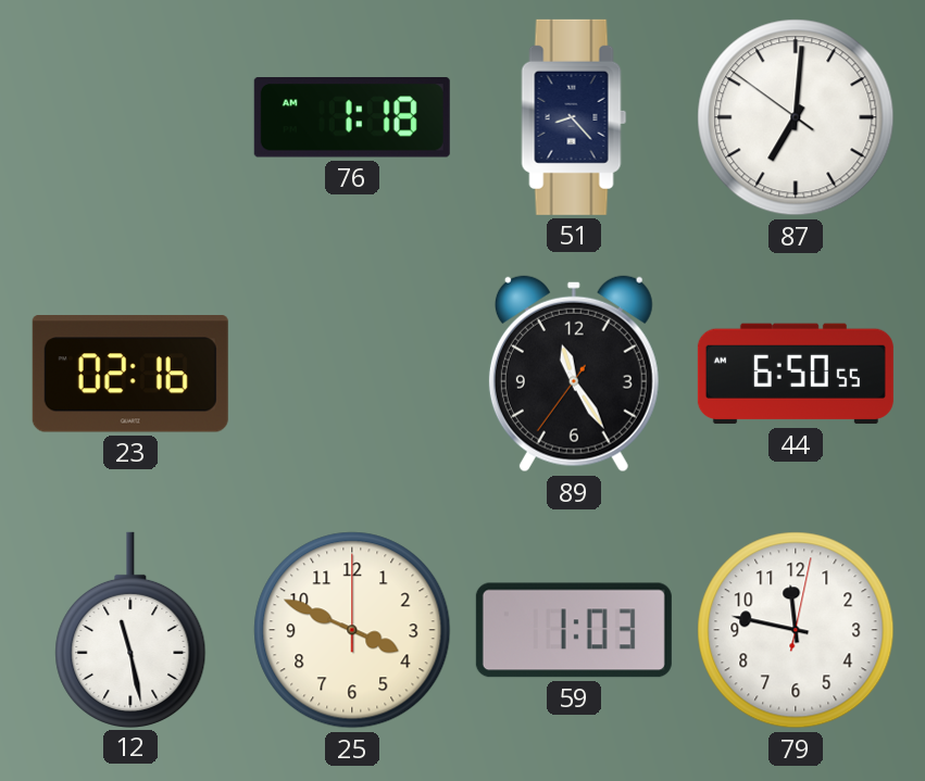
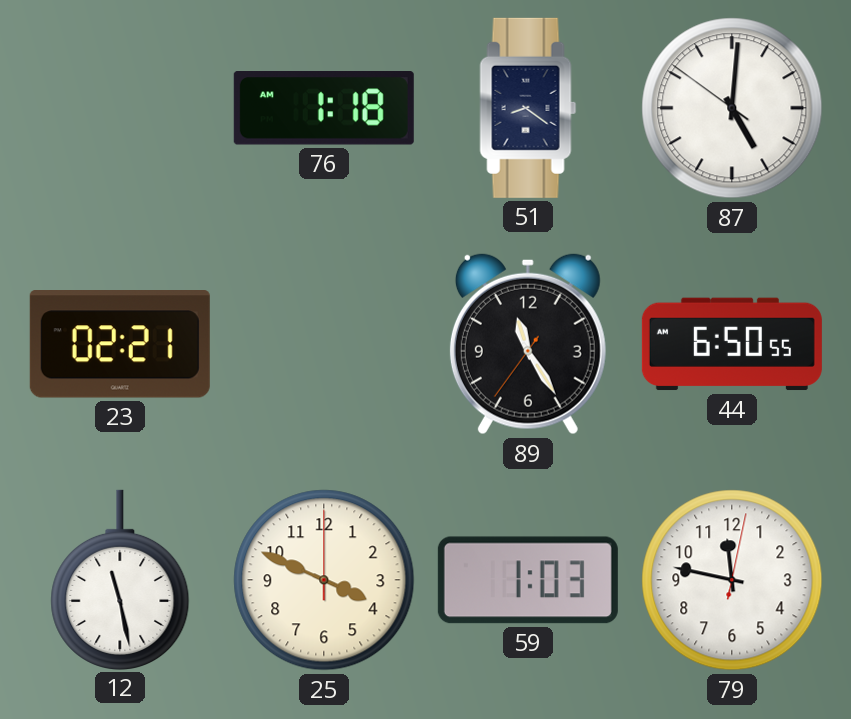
51: 8:23 -> 8:21 (528, 108)
87: 7:00 -> 5:00 (732, 108)
23: 02:16 -> 02:21 (120, 345)
